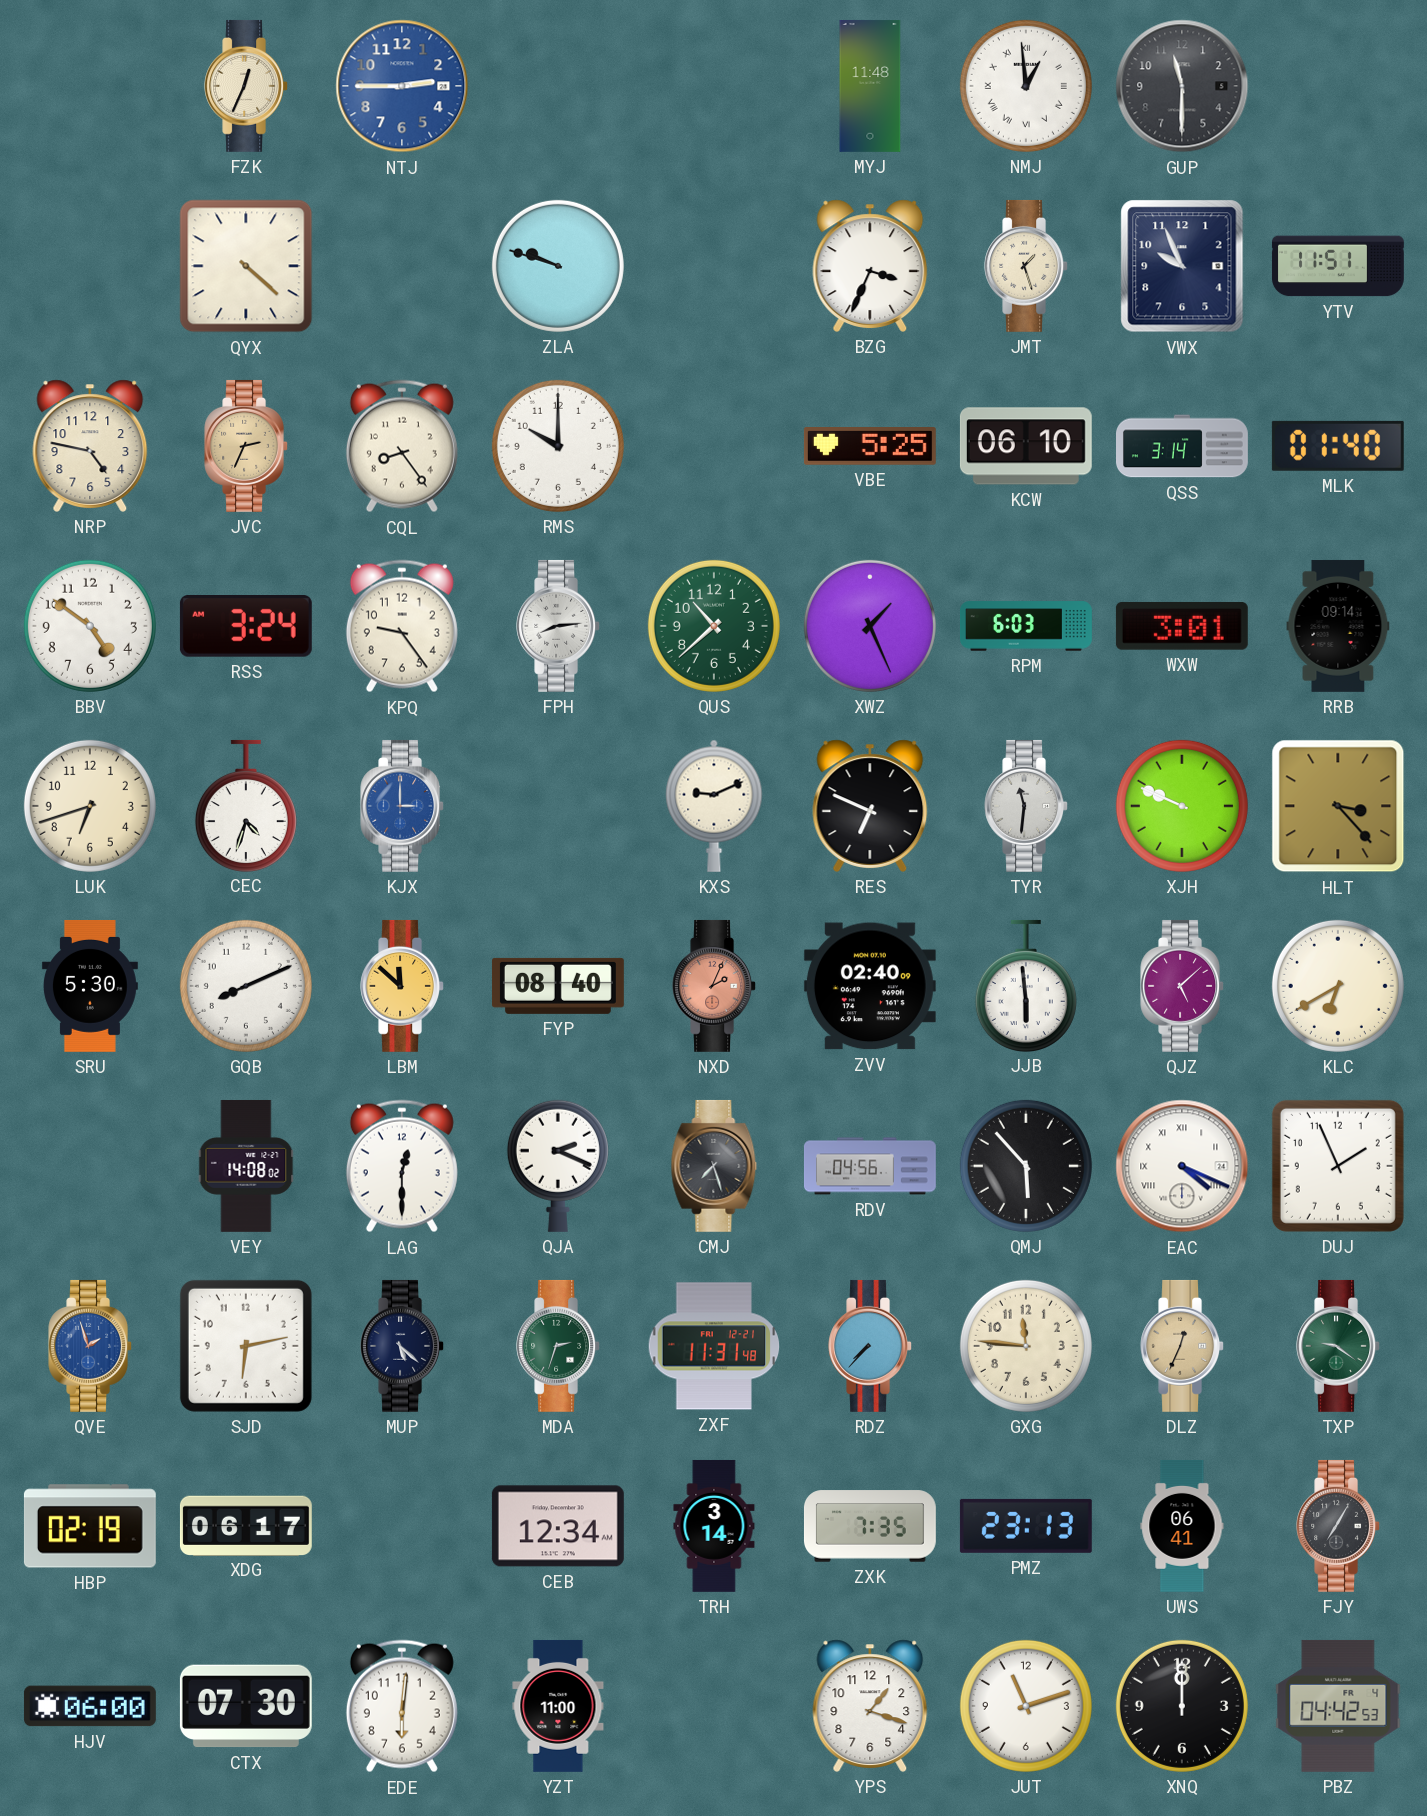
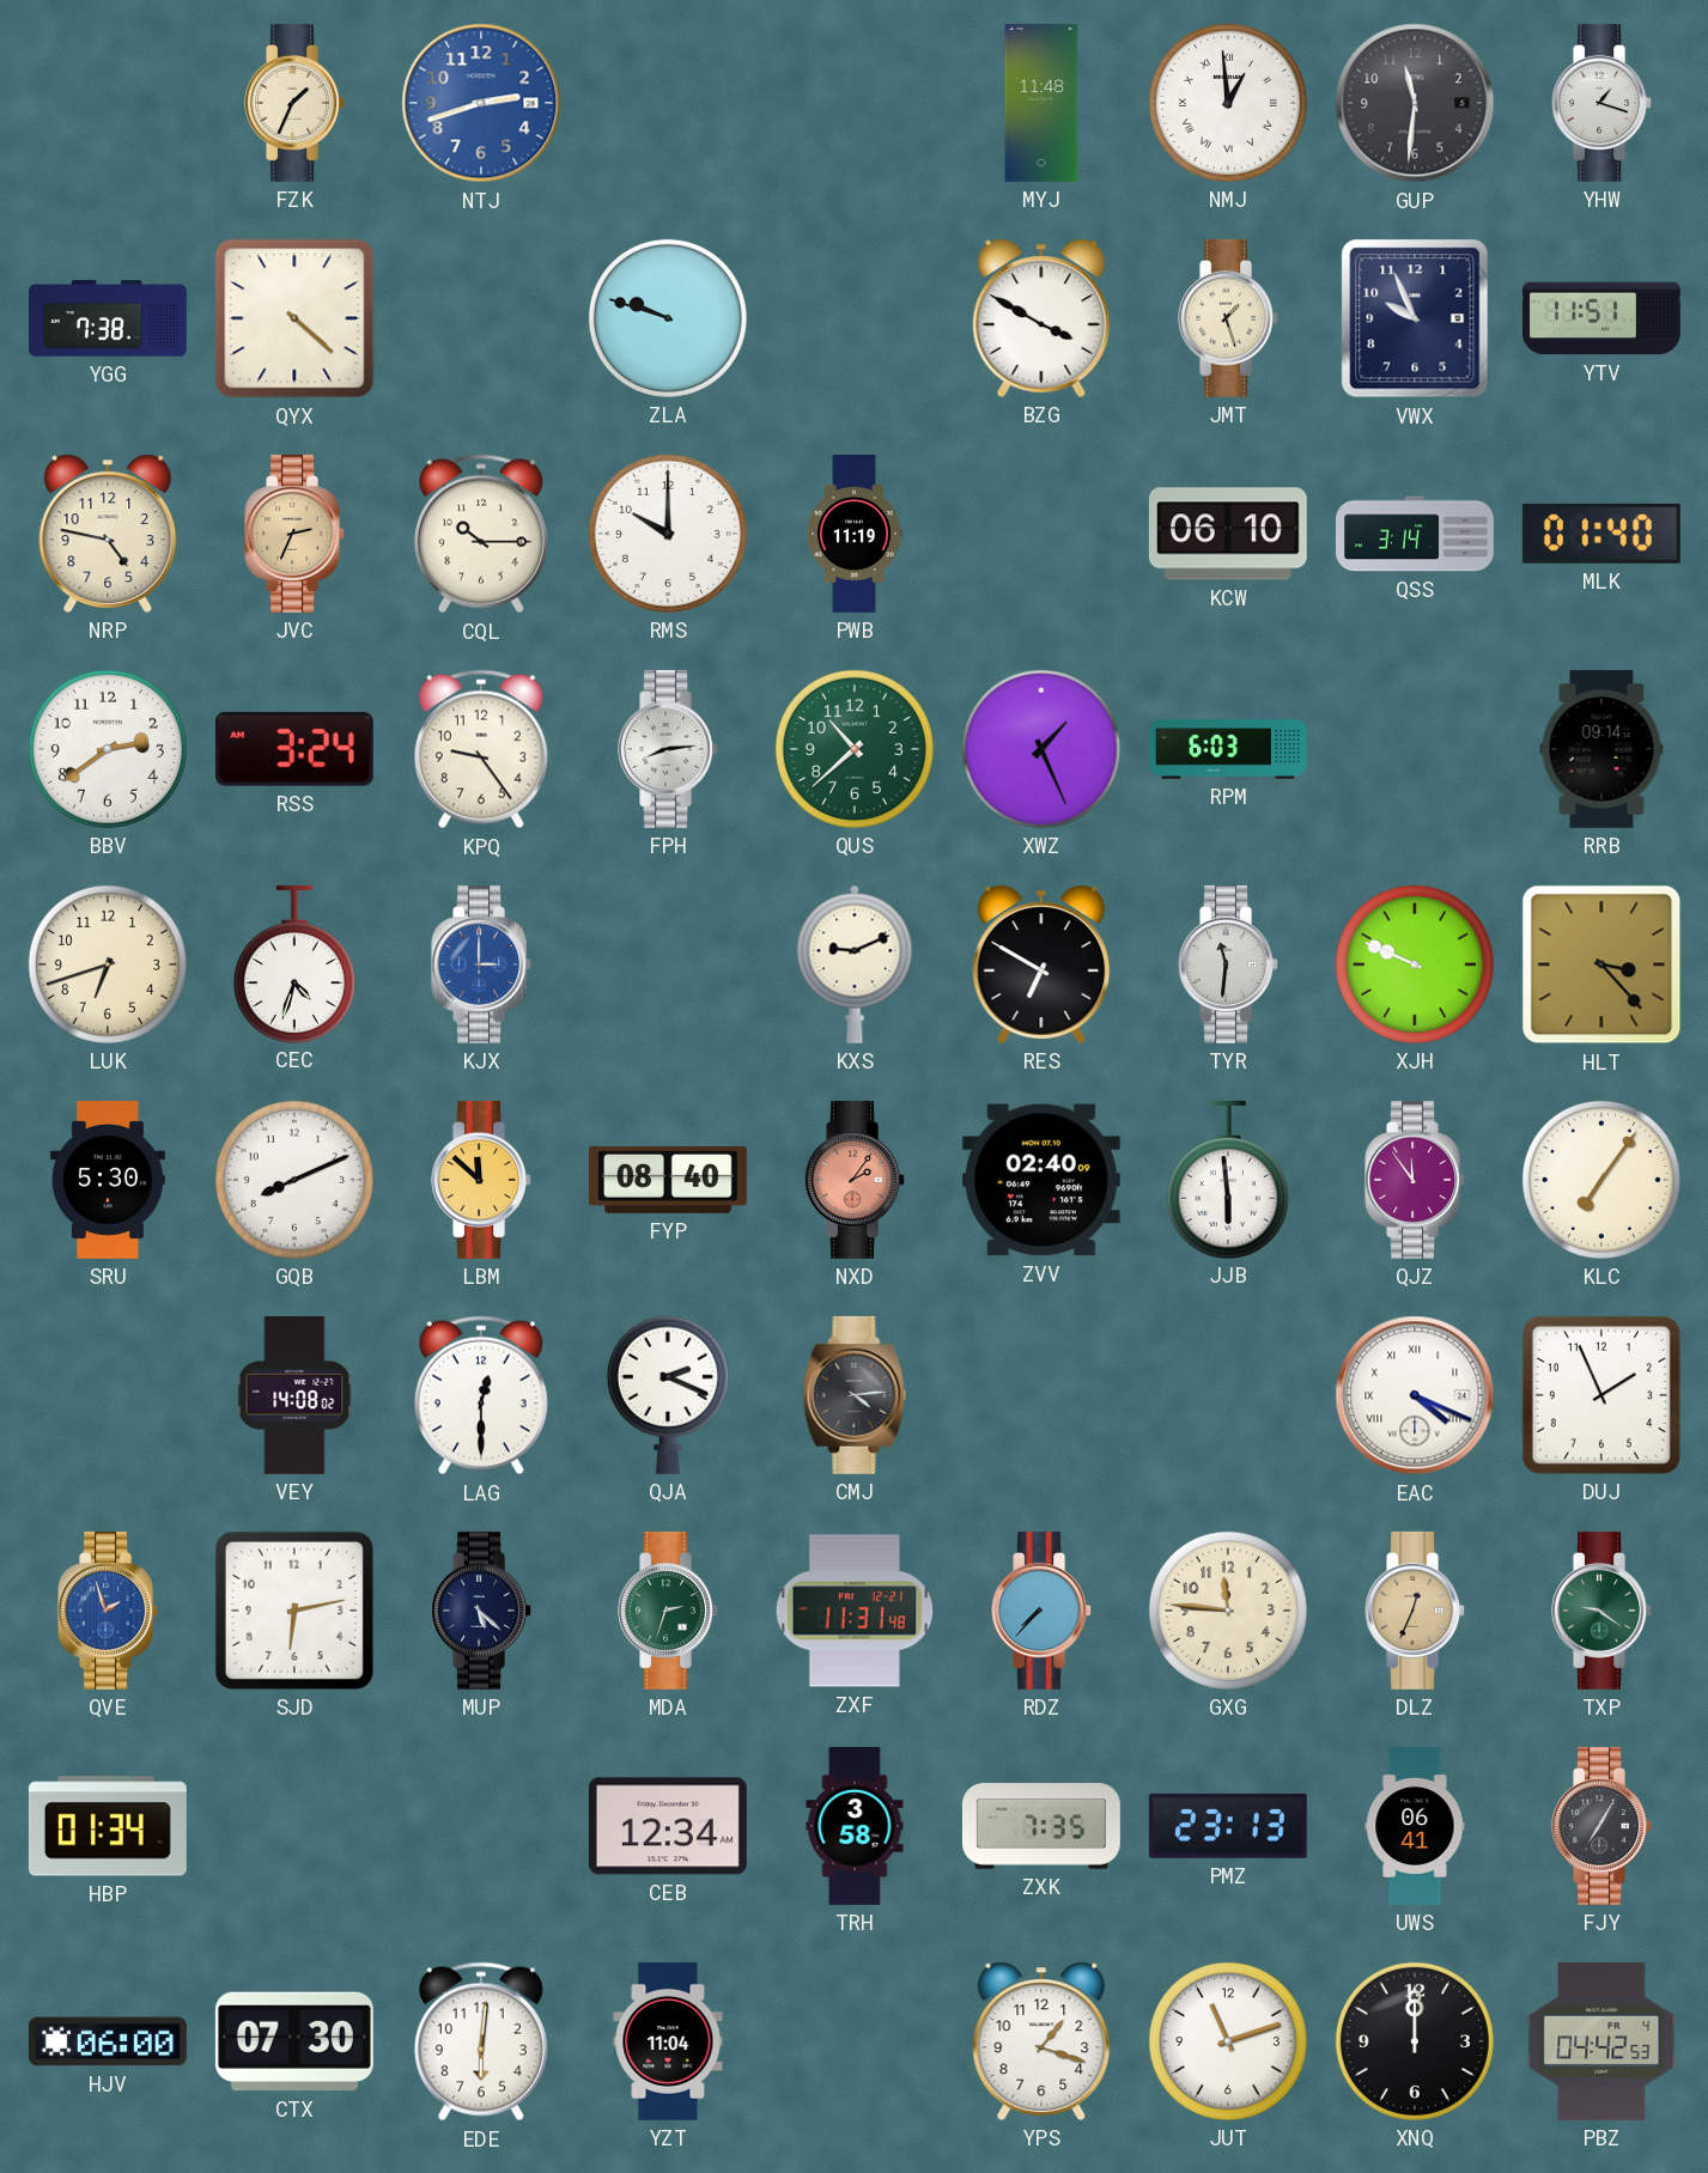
FZK: 12:34 -> 1:34 (294, 103)
NTJ: 2:45 -> 2:42 (481, 103)
GUP: 11:30 -> 11:31 (1415, 103)
YHW: none -> 1:18 (1601, 103)
YGG: none -> 7:38 (108, 318)
BZG: 3:34 -> 3:50 (1041, 318)
CQL: 8:24 -> 10:15 (481, 534)
PWB: none -> 11:19 (855, 535)
VBE: 5:25 -> none (870, 447)
BBV: 4:51 -> 2:39 (108, 749)
WXW: 3:01 -> none (1182, 626)
RES: 6:49 -> 6:50 (1041, 964)
NXD: 2:04 -> 2:06 (855, 1180)
QJZ: 5:08 -> 11:54 (1415, 1180)
KLC: 6:40 -> 7:06 (1601, 1180)
CMJ: 7:27 -> 4:14 (855, 1395)
RDV: 04:56 -> none (870, 1166)
QMJ: 5:53 -> none (1026, 1166)
HBP: 02:19 -> 01:34 (108, 1826)
XDG: 06:17 -> none (246, 1525)
TRH: 3:14 -> 3:58 (855, 1826)
YZT: 11:00 -> 11:04 (668, 2041)
